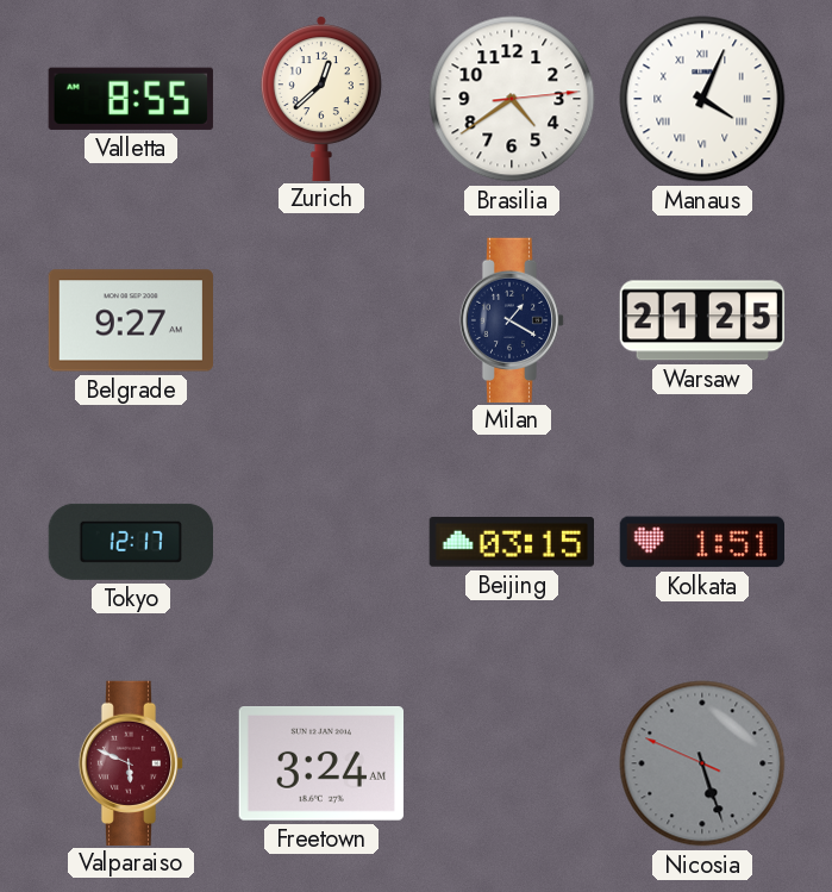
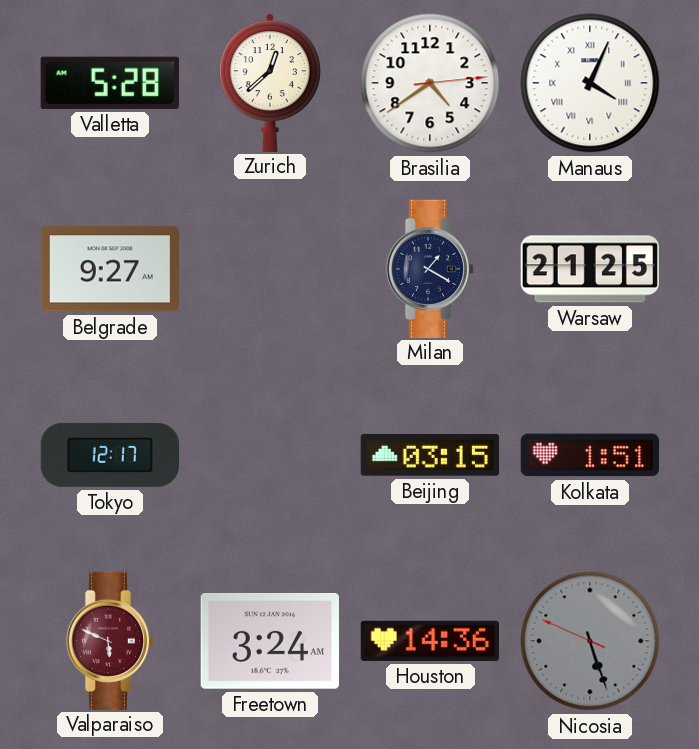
Valletta: 8:55 -> 5:28 (110, 83)
Houston: none -> 14:36 (429, 641)
